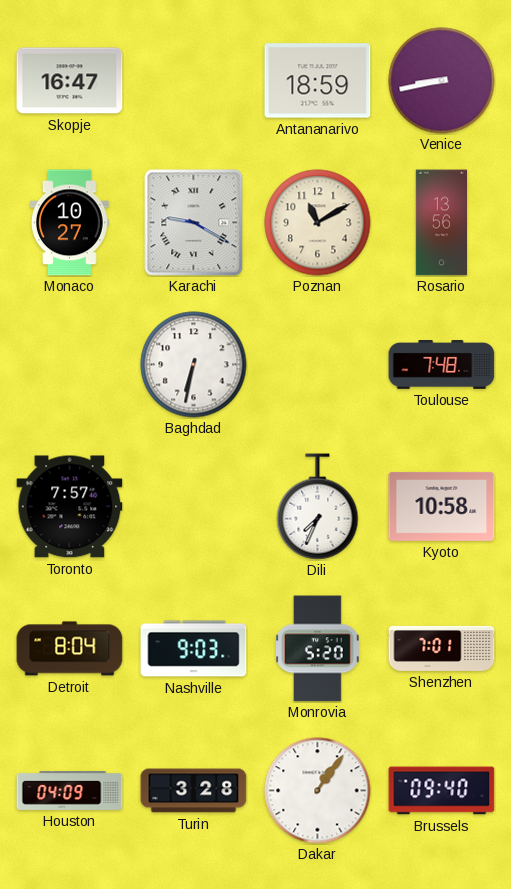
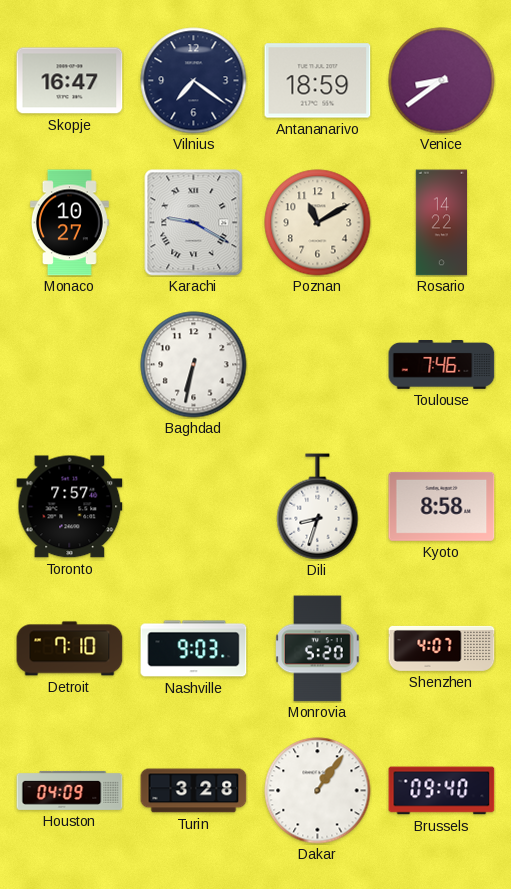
Vilnius: none -> 7:21 (194, 81)
Venice: 8:43 -> 8:39 (442, 81)
Rosario: 13:56 -> 14:22 (442, 223)
Toulouse: 7:48 -> 7:46 (442, 365)
Dili: 7:34 -> 8:33 (318, 507)
Kyoto: 10:58 -> 8:58 (442, 506)
Detroit: 8:04 -> 7:10 (70, 649)
Shenzhen: 7:01 -> 4:07 (442, 648)
